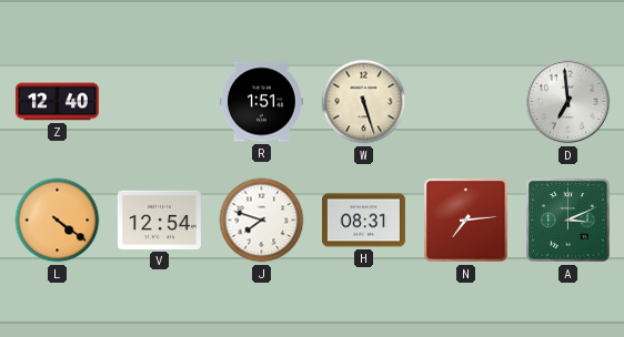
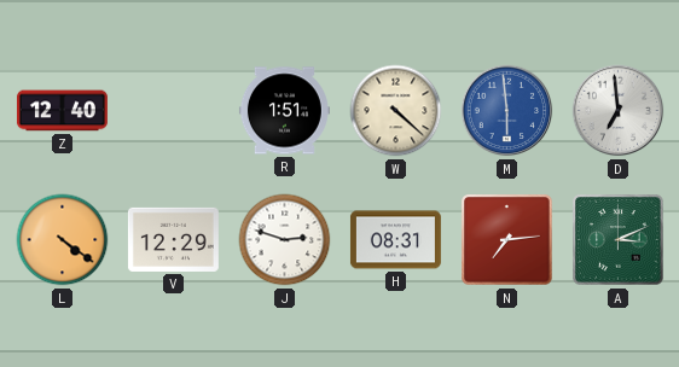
W: 5:27 -> 4:22 (396, 111)
M: none -> 5:59 (507, 111)
V: 12:54 -> 12:29 (173, 239)
J: 7:48 -> 2:48 (285, 240)
